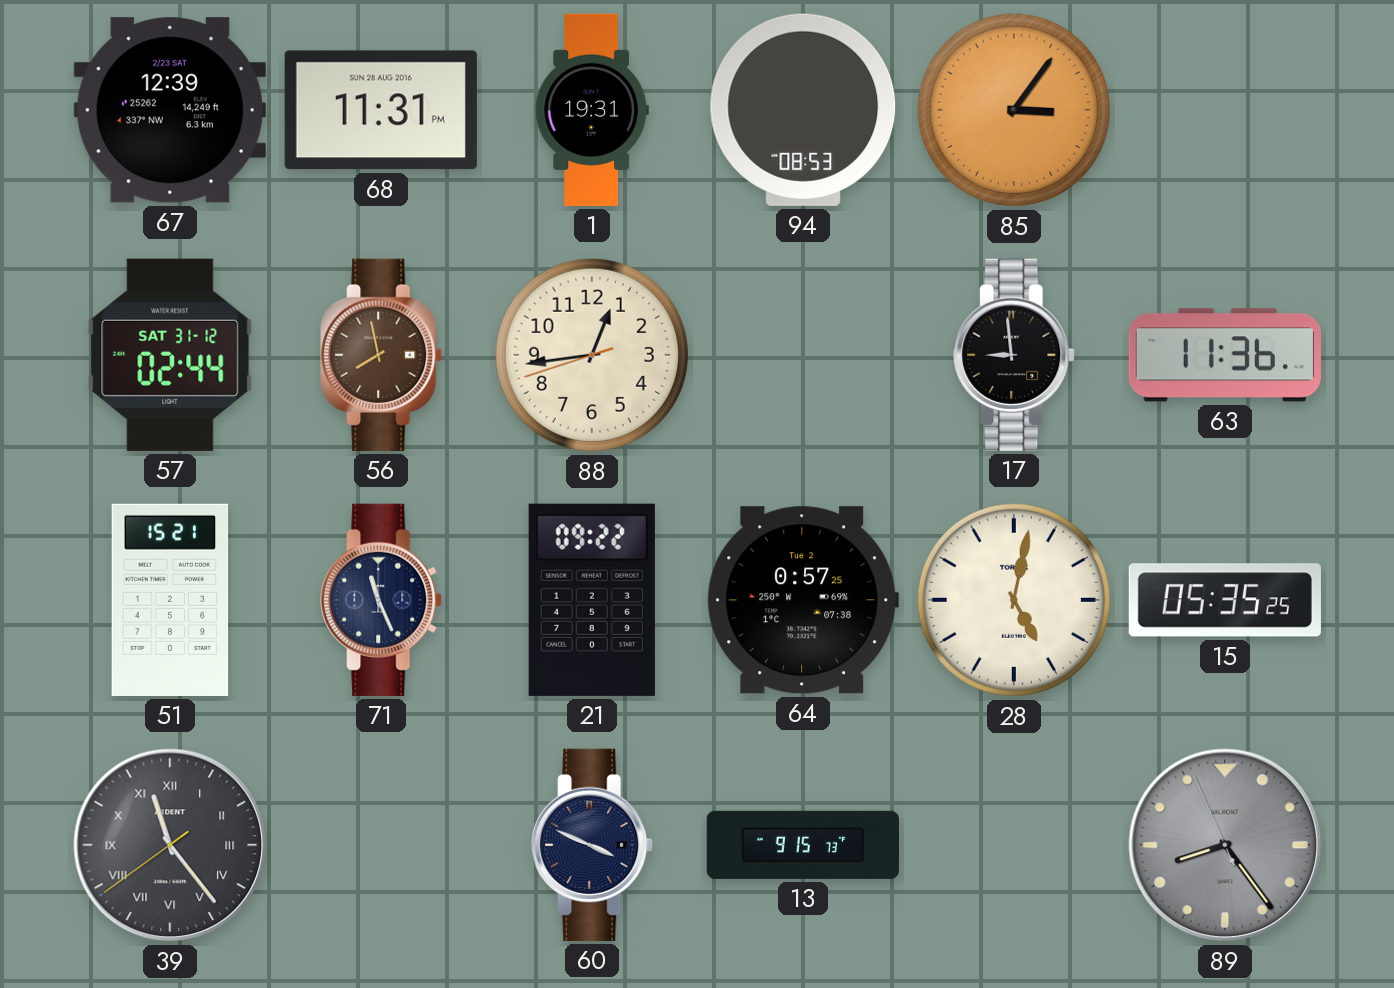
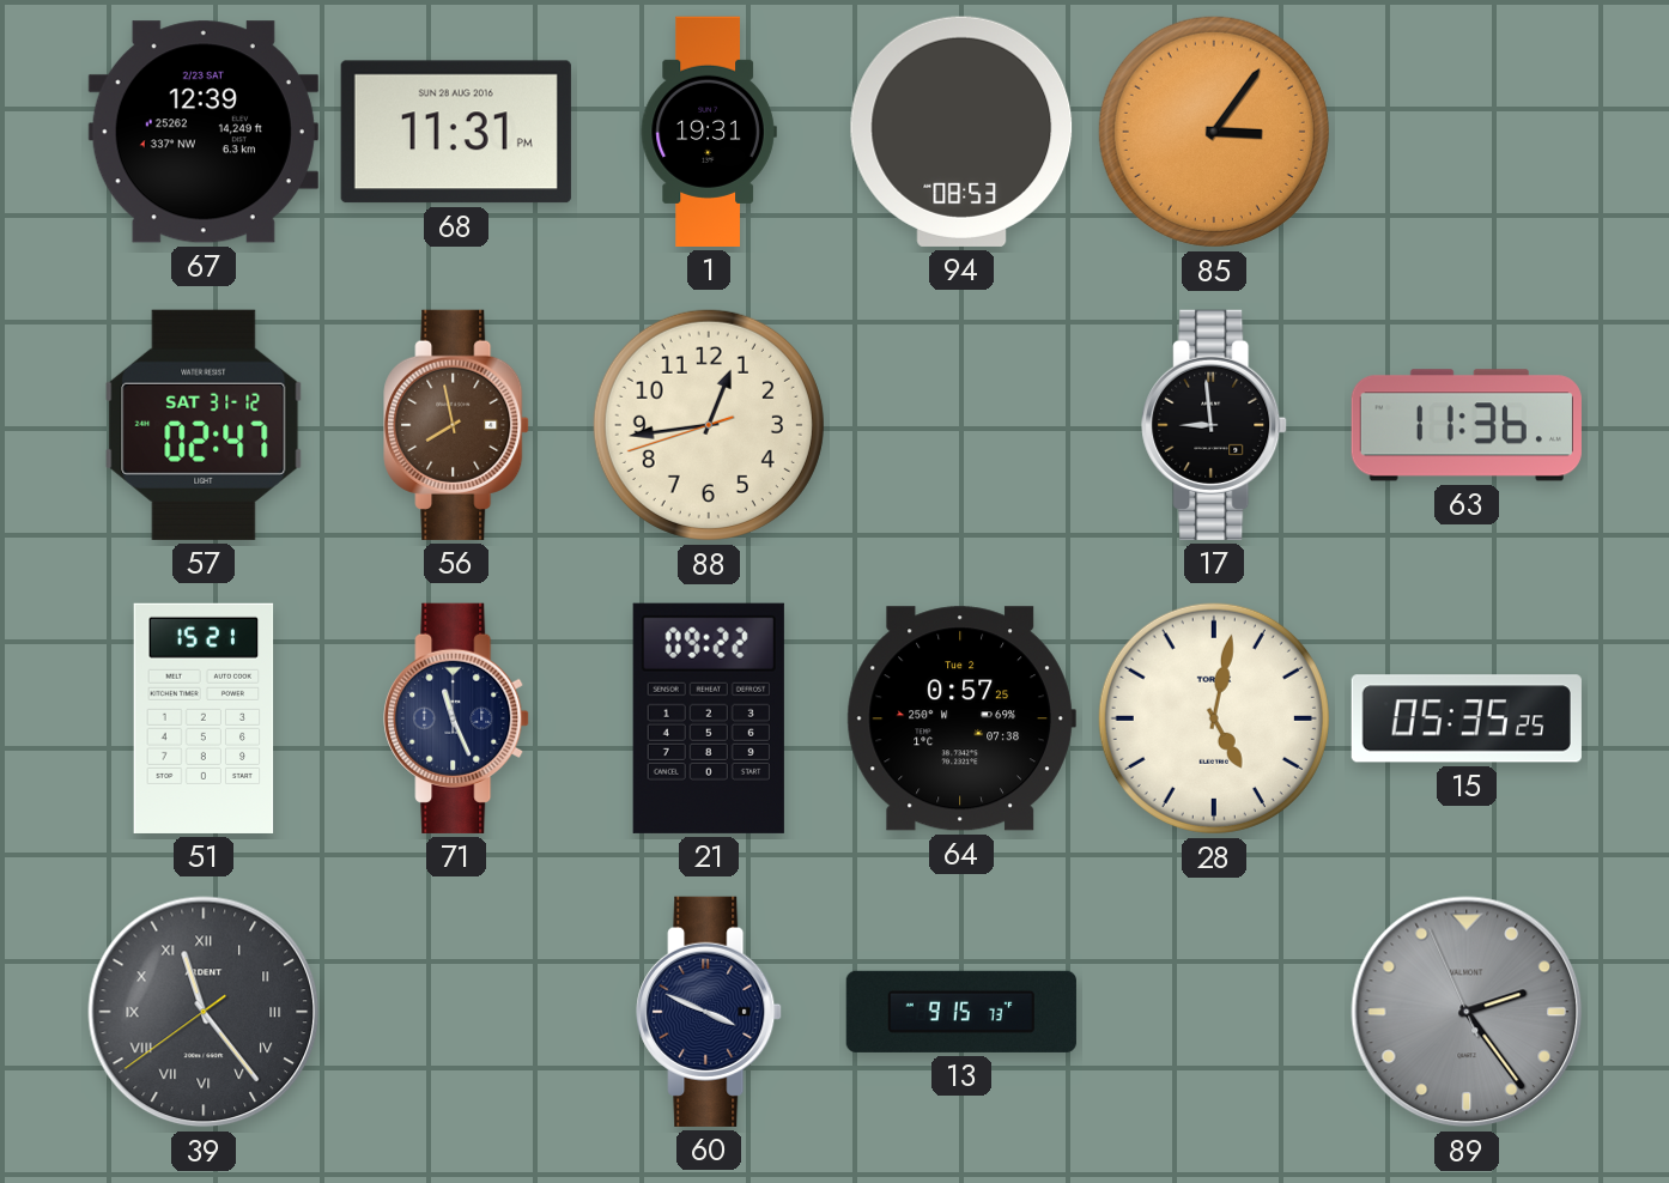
57: 02:44 -> 02:47 (204, 425)
89: 8:23 -> 2:23 (1467, 1012)
